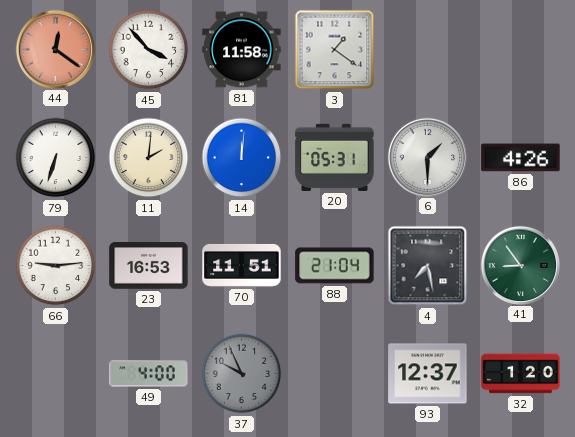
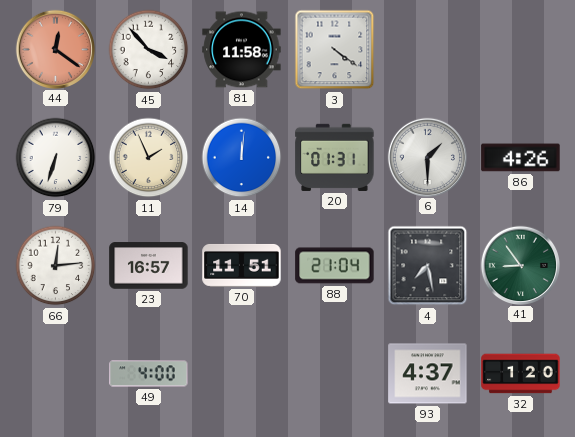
3: 1:21 -> 4:21 (335, 50)
11: 2:01 -> 1:56 (149, 158)
20: 05:31 -> 01:31 (335, 157)
66: 9:14 -> 12:14 (56, 266)
23: 16:53 -> 16:57 (149, 266)
37: 9:56 -> none (242, 374)
93: 12:37 -> 4:37 (428, 374)
